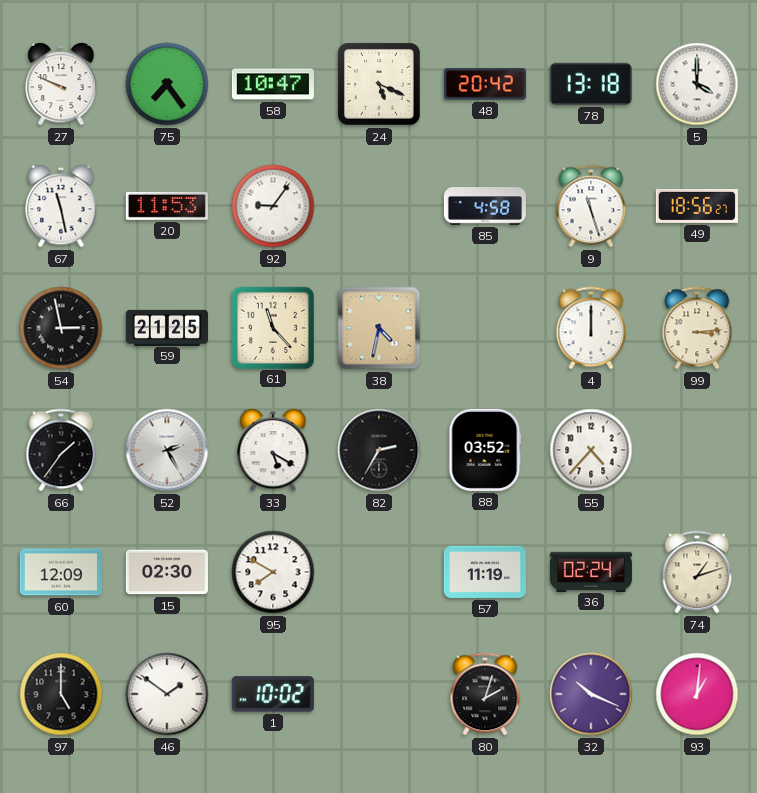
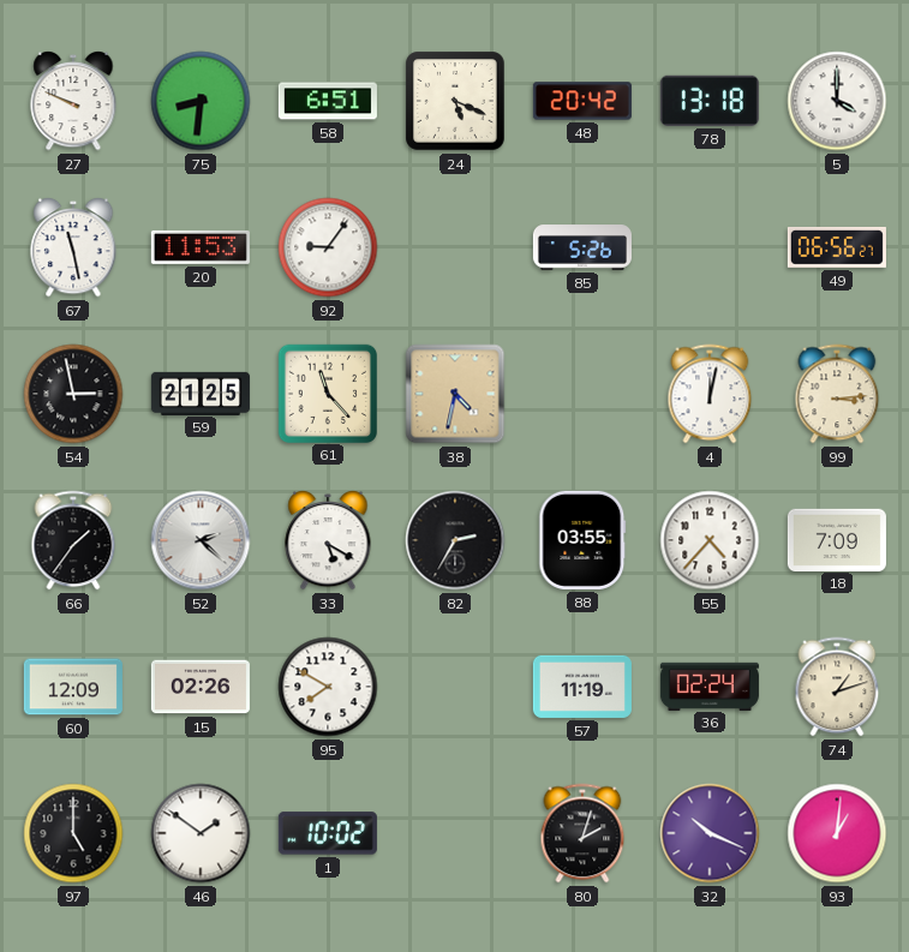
75: 7:24 -> 8:31 (201, 101)
58: 10:47 -> 6:51 (328, 101)
85: 4:58 -> 5:26 (582, 247)
9: 11:27 -> none (591, 206)
49: 18:56 -> 06:56 (837, 247)
4: 12:00 -> 12:02 (710, 394)
52: 2:25 -> 2:22 (201, 540)
88: 03:52 -> 03:55 (582, 540)
18: none -> 7:09 (837, 539)
15: 02:30 -> 02:26 (201, 687)
